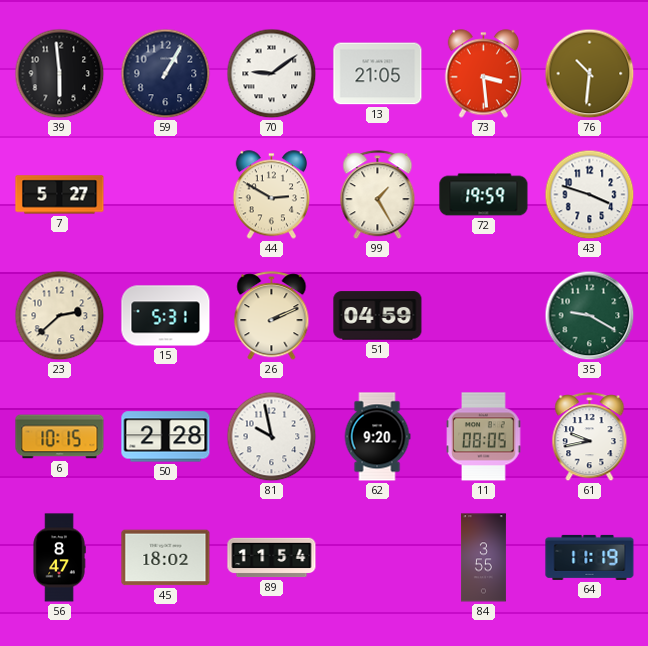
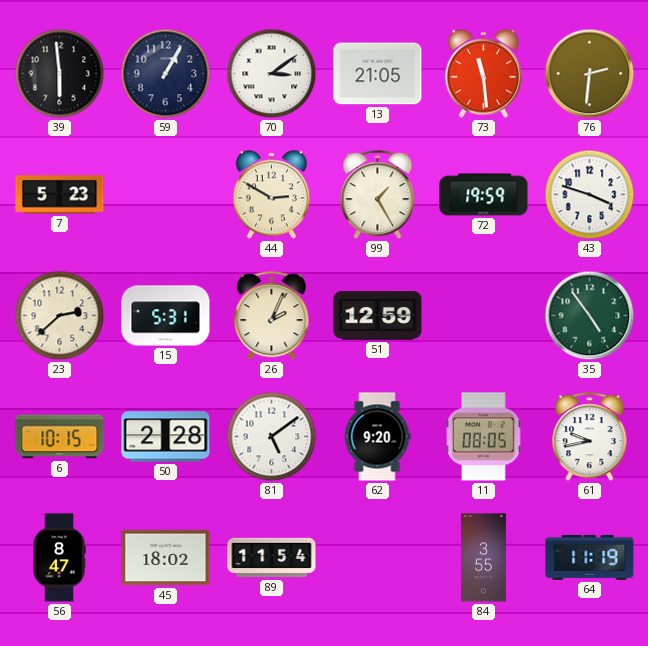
70: 9:09 -> 3:09 (272, 74)
73: 3:29 -> 11:29 (483, 74)
76: 10:31 -> 2:31 (590, 74)
7: 5:27 -> 5:23 (60, 195)
26: 2:11 -> 2:04 (272, 316)
51: 04:59 -> 12:59 (378, 316)
35: 9:20 -> 4:54 (590, 316)
81: 9:58 -> 5:09 (272, 437)
